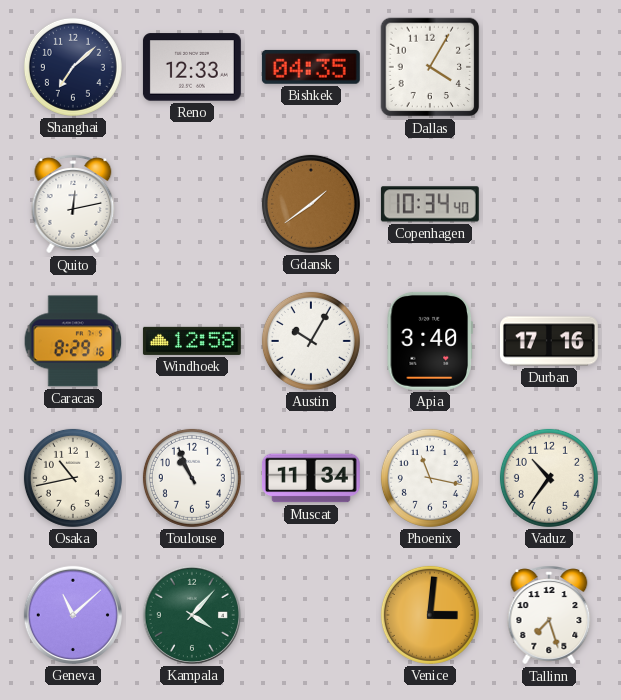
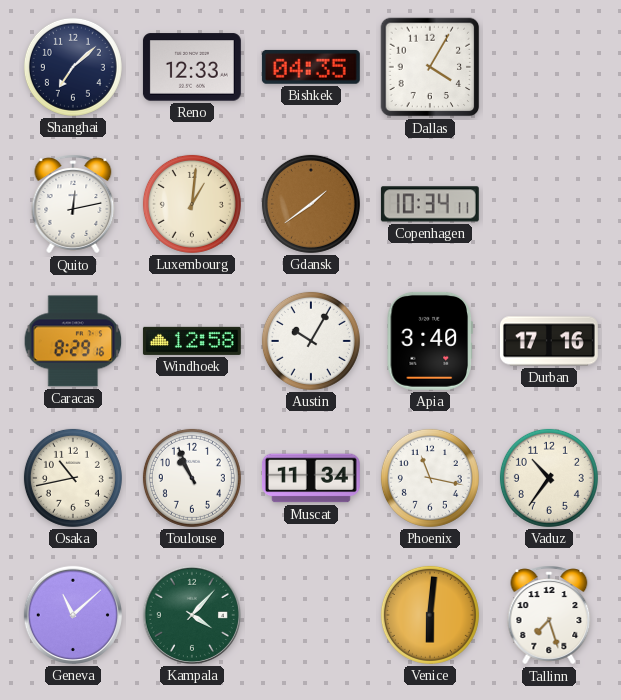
Luxembourg: none -> 1:01 (192, 204)
Copenhagen: 10:34:40 -> 10:34:11 (430, 204)
Venice: 3:01 -> 6:01 (430, 615)
